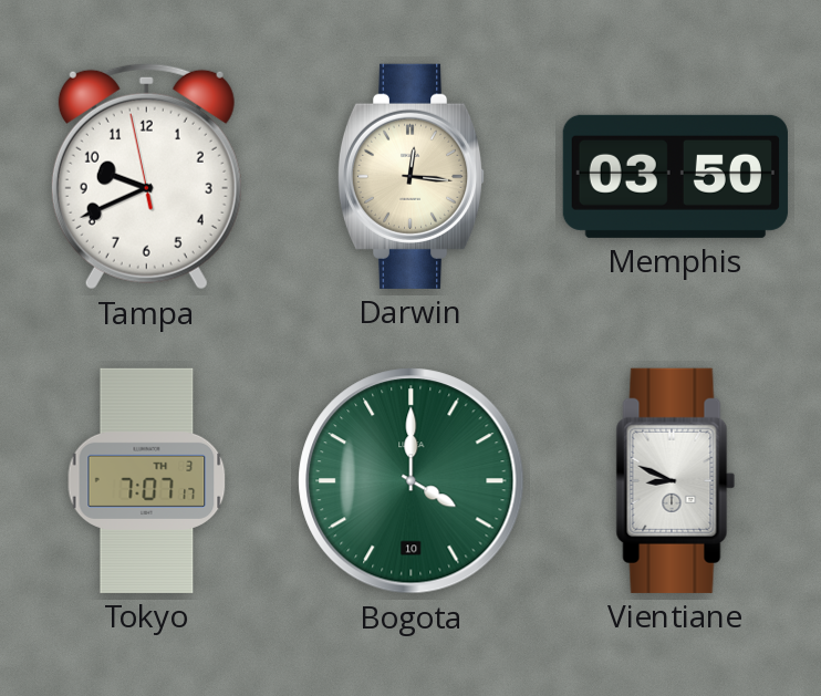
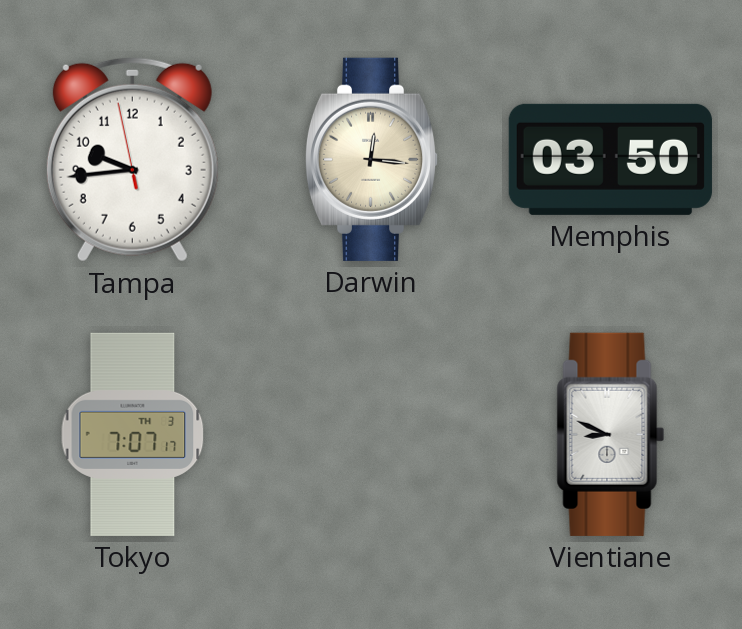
Tampa: 9:40 -> 9:43 (132, 159)
Bogota: 4:00 -> none (412, 481)
